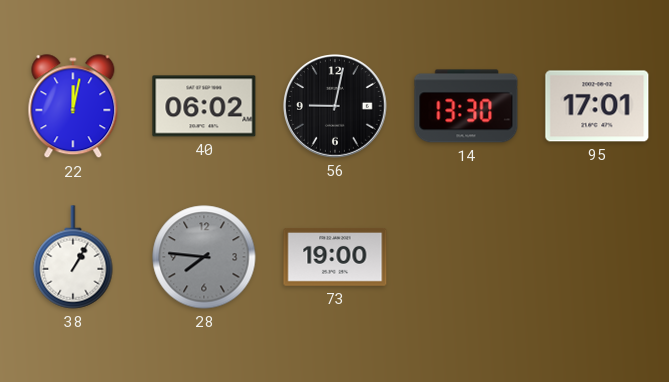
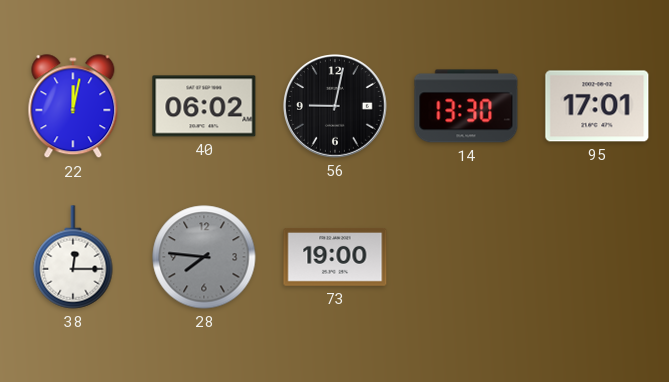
38: 1:05 -> 12:15 (73, 257)
